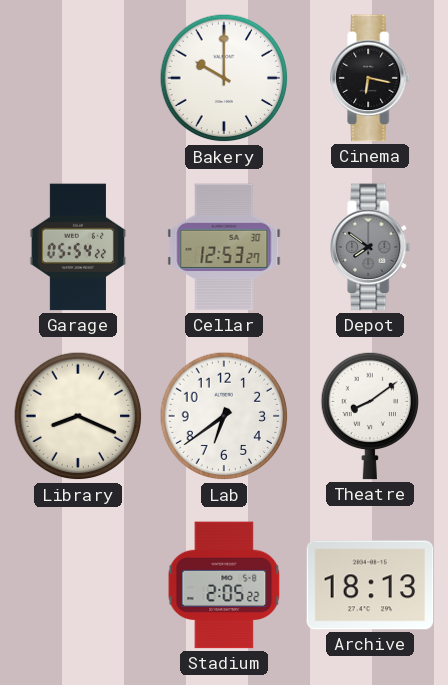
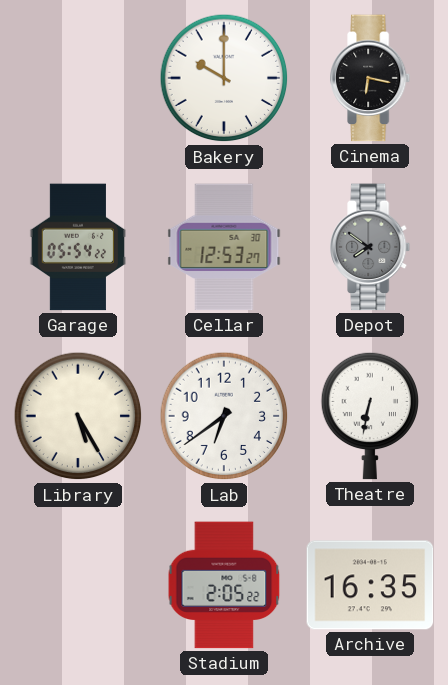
Library: 8:19 -> 5:25 (78, 416)
Theatre: 8:09 -> 6:32 (369, 416)
Archive: 18:13 -> 16:35 (370, 585)
